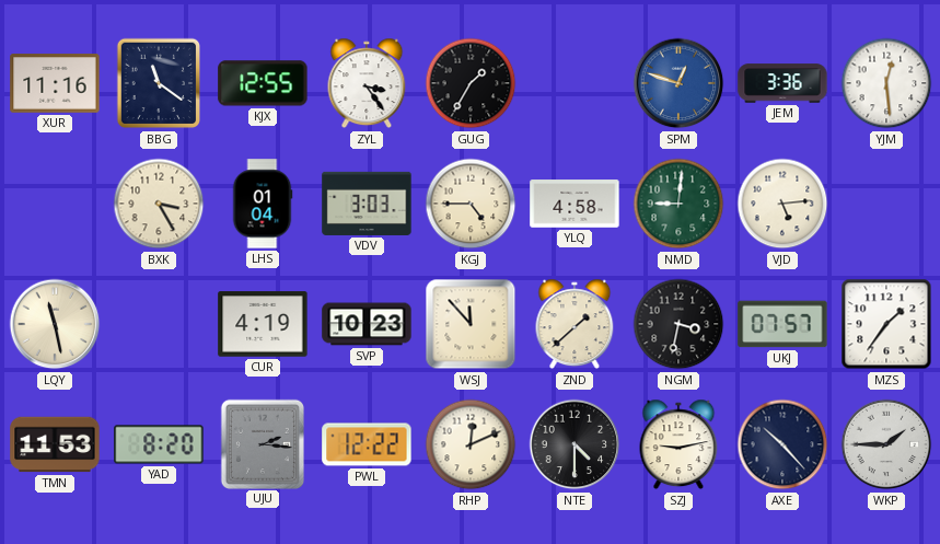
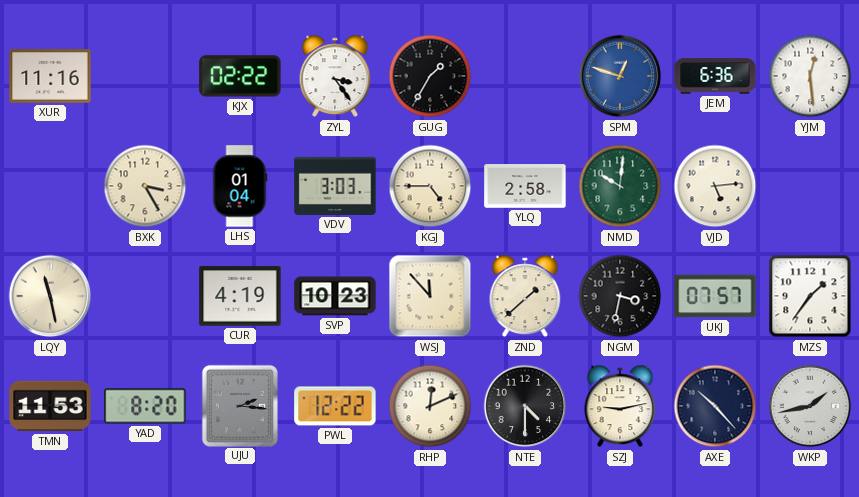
BBG: 11:21 -> none (158, 83)
KJX: 12:55 -> 02:22 (240, 76)
JEM: 3:36 -> 6:36 (715, 76)
YLQ: 4:58 -> 2:58 (525, 186)
NMD: 9:01 -> 10:01 (620, 186)
WKP: 1:45 -> 1:43 (810, 406)
